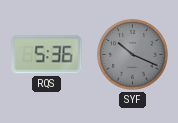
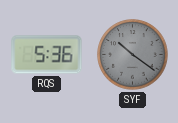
SYF: 10:19 -> 10:21 (133, 55)
